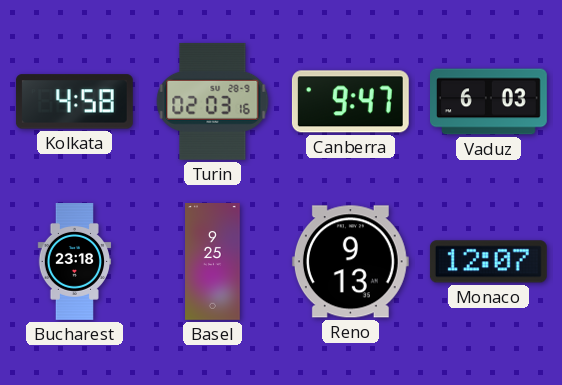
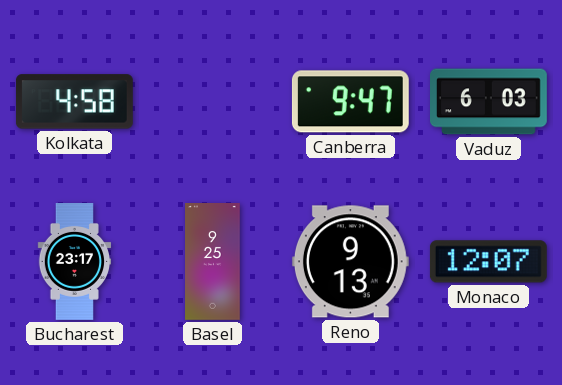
Turin: 02:03 -> none (213, 101)
Bucharest: 23:18 -> 23:17 (75, 262)
